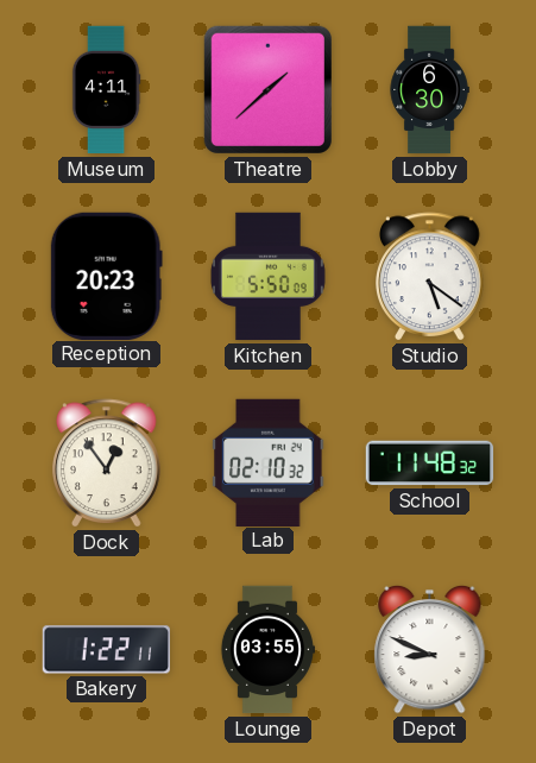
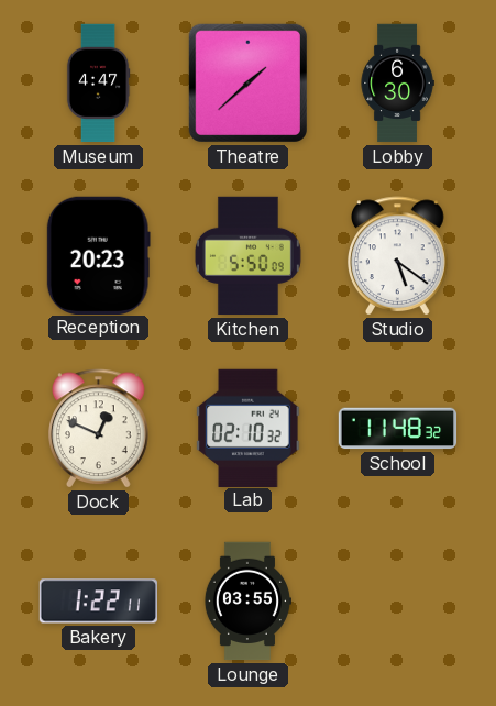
Museum: 4:11 -> 4:47 (98, 84)
Dock: 12:54 -> 12:49 (99, 429)
Depot: 8:49 -> none (430, 649)
